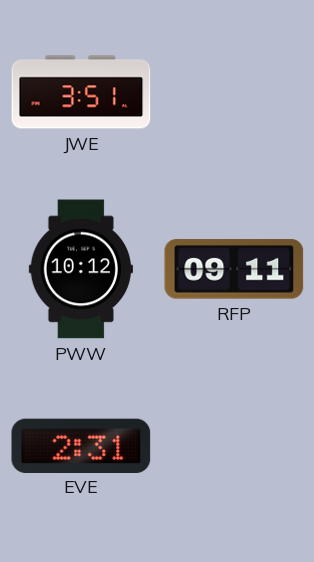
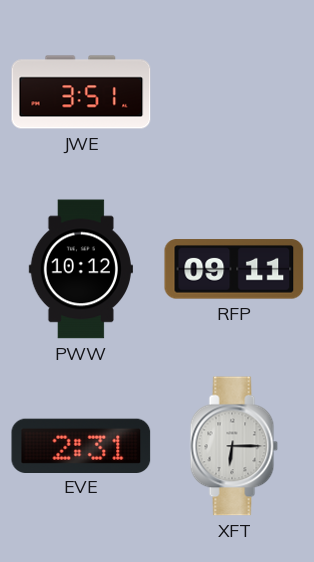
XFT: none -> 6:15 (234, 446)
